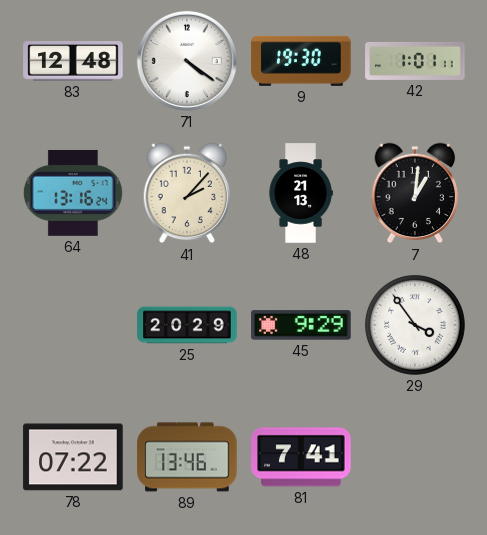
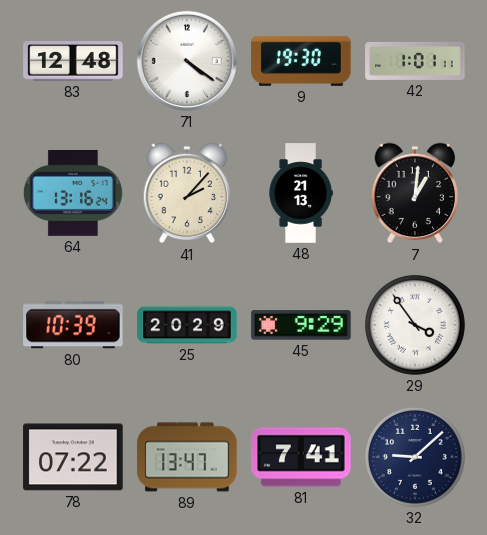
80: none -> 10:39 (73, 325)
89: 13:46 -> 13:47 (187, 457)
32: none -> 9:08 (415, 457)
